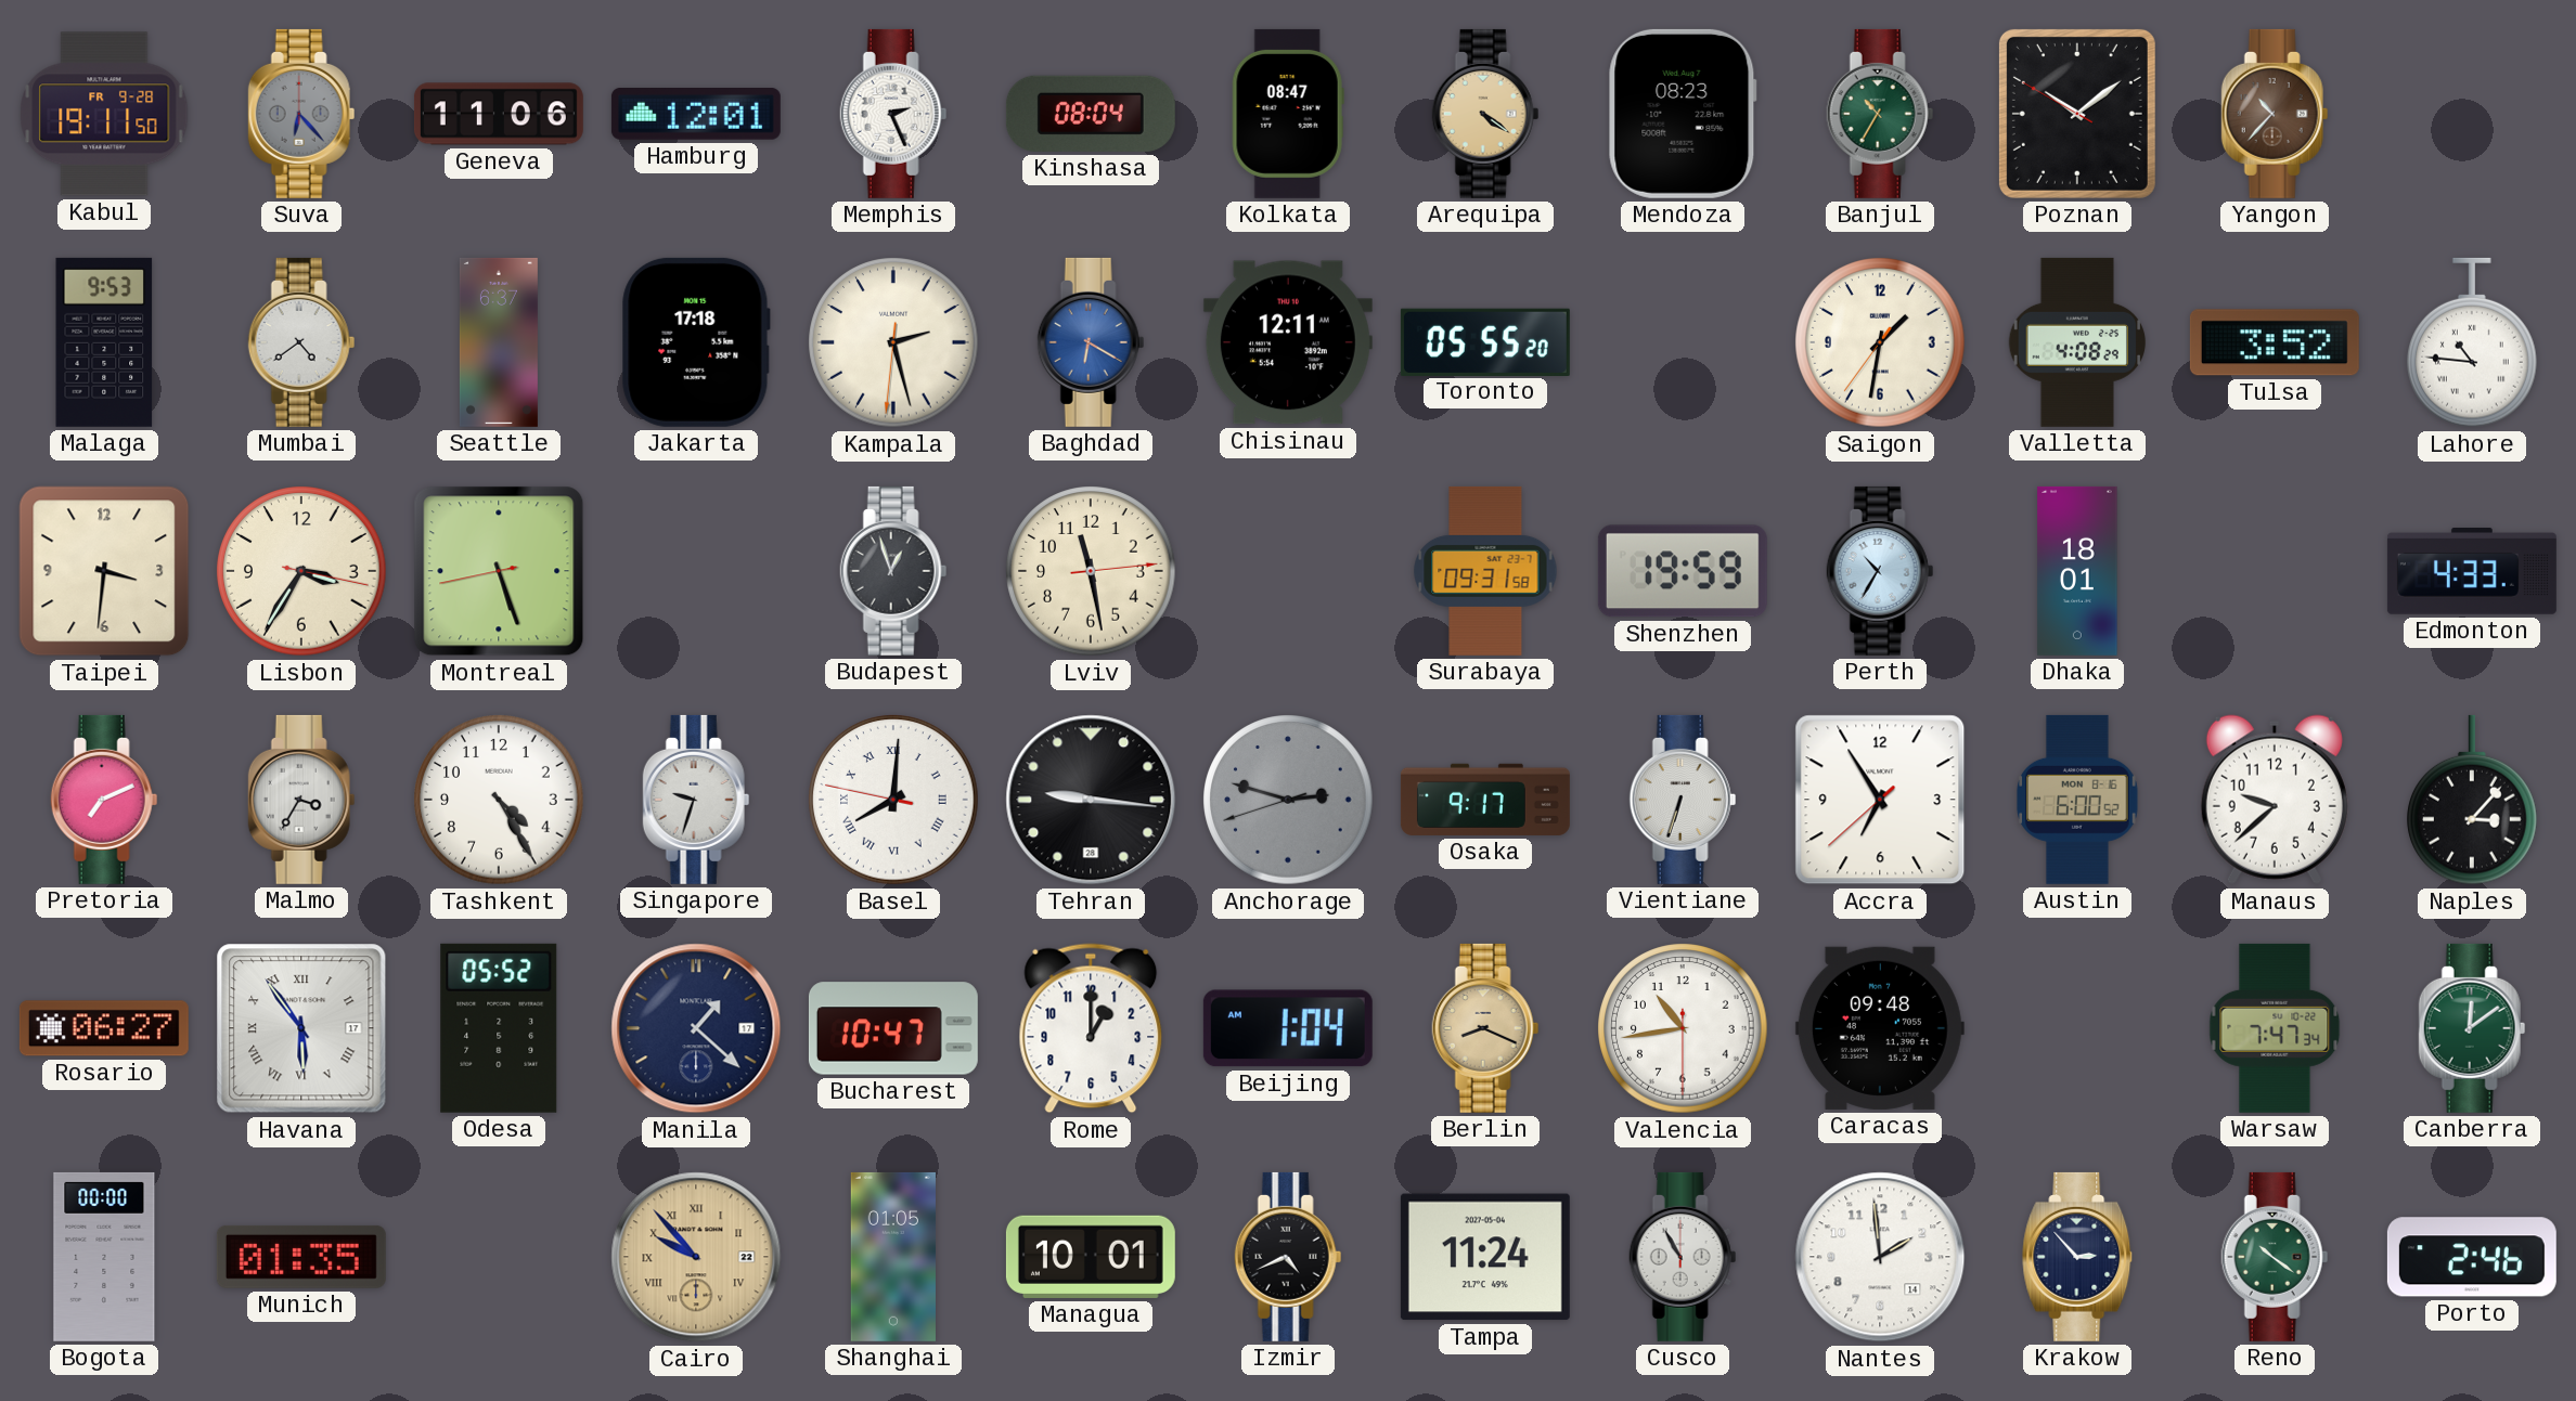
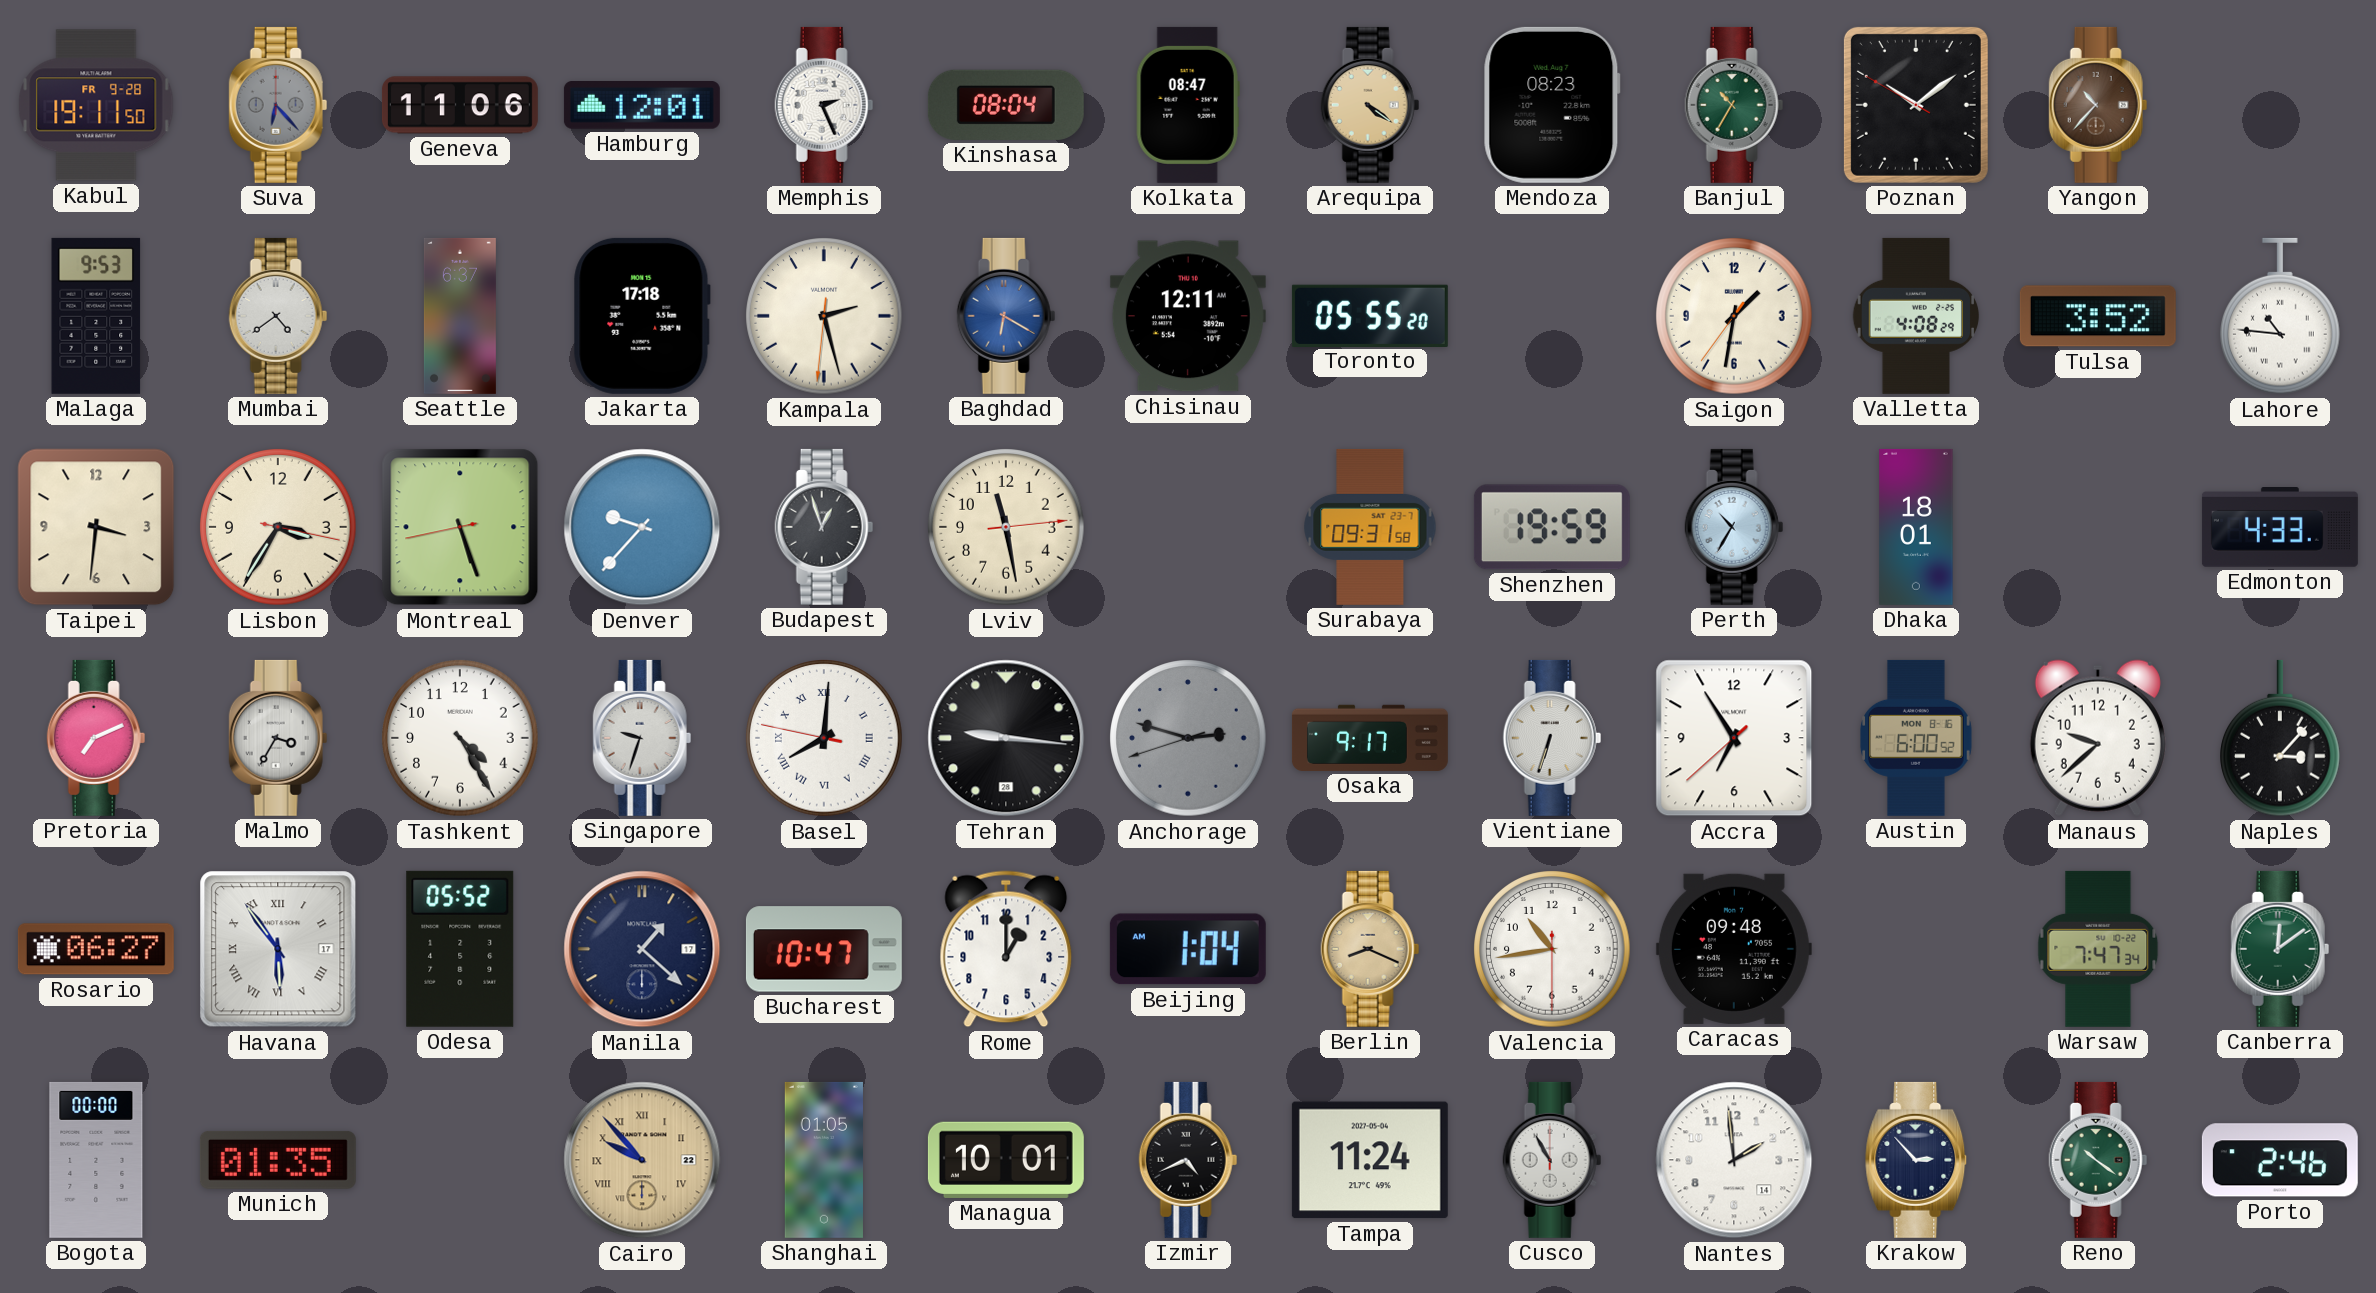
Denver: none -> 9:37 (642, 527)
